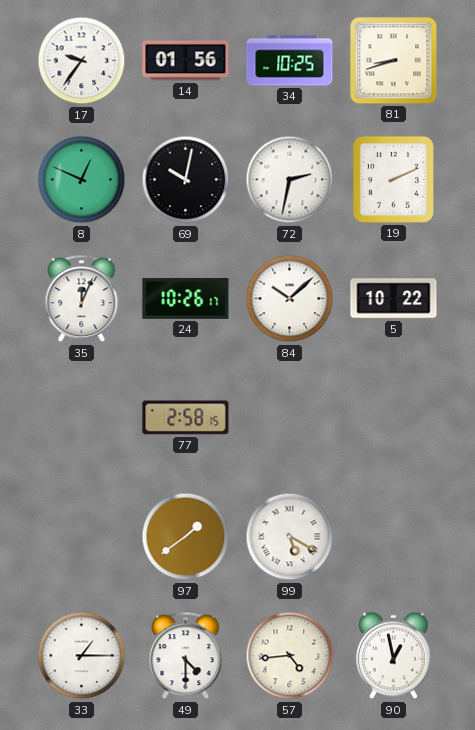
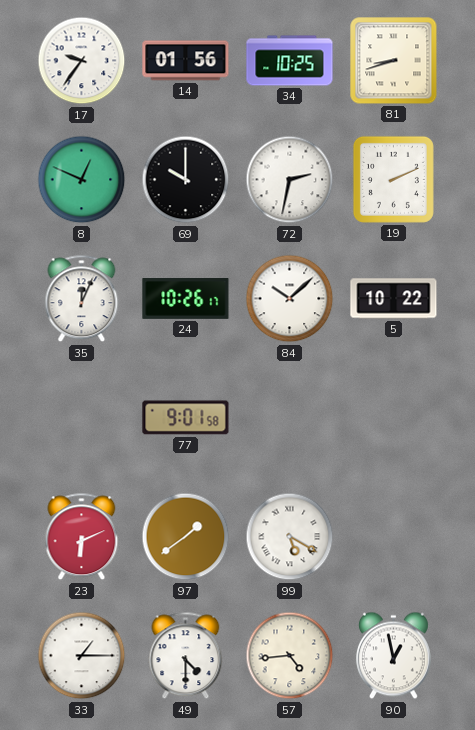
69: 10:02 -> 10:00 (186, 180)
77: 2:58 -> 9:01 (186, 418)
23: none -> 6:11 (82, 537)
